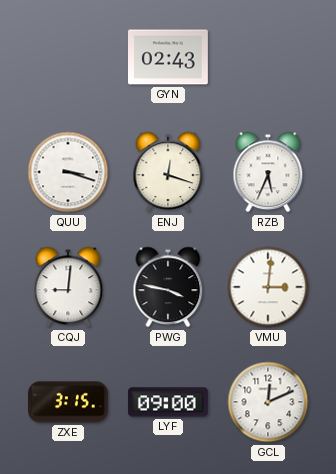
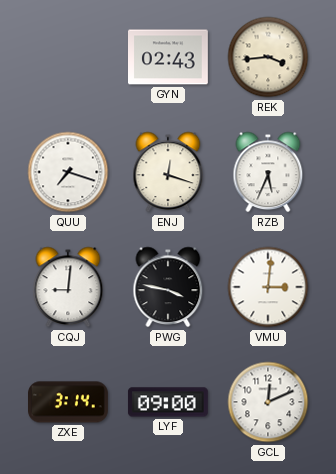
REK: none -> 3:44 (268, 57)
QUU: 3:18 -> 7:18 (68, 172)
ZXE: 3:15 -> 3:14 (69, 402)
